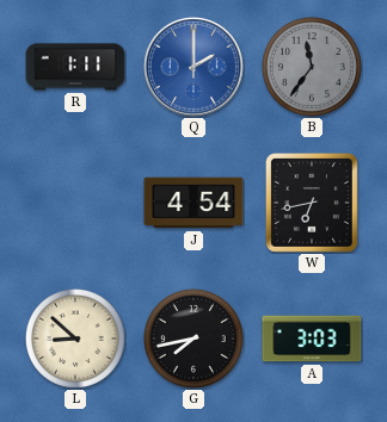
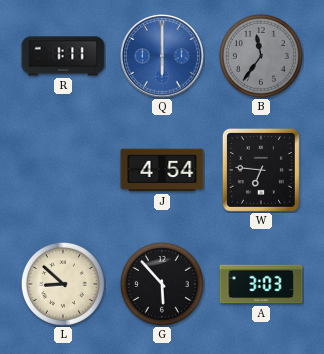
Q: 2:00 -> 6:00 (162, 56)
W: 6:43 -> 6:46 (261, 170)
G: 7:43 -> 5:53 (162, 284)
